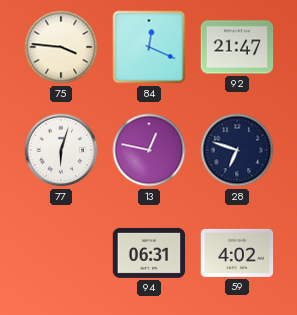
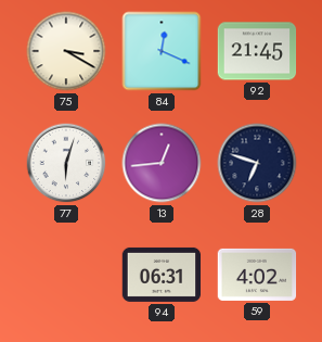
75: 3:46 -> 3:20 (66, 51)
92: 21:47 -> 21:45 (257, 51)
13: 12:47 -> 12:44 (162, 163)
